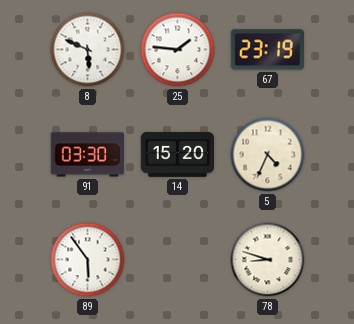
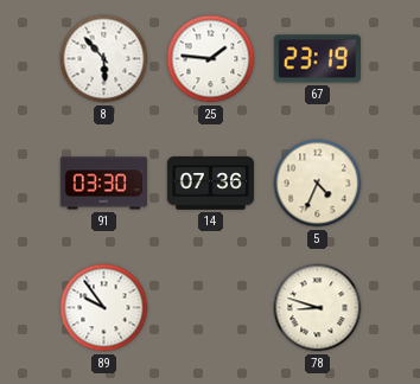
8: 5:49 -> 5:53 (104, 59)
14: 15:20 -> 07:36 (210, 184)
89: 5:54 -> 9:54 (104, 308)
